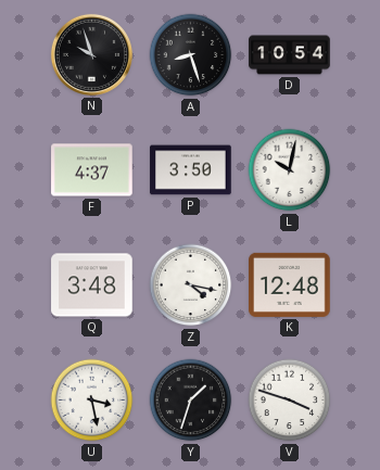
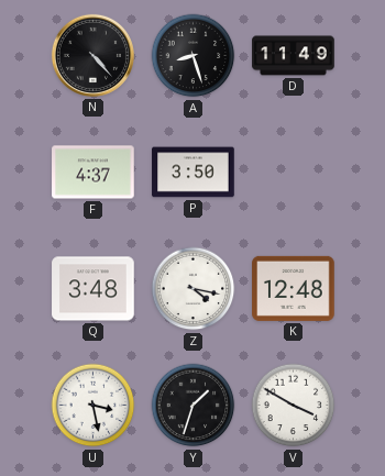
N: 9:57 -> 4:23 (92, 55)
D: 10:54 -> 11:49 (294, 56)
L: 10:02 -> none (290, 170)
V: 3:48 -> 3:50 (294, 406)
